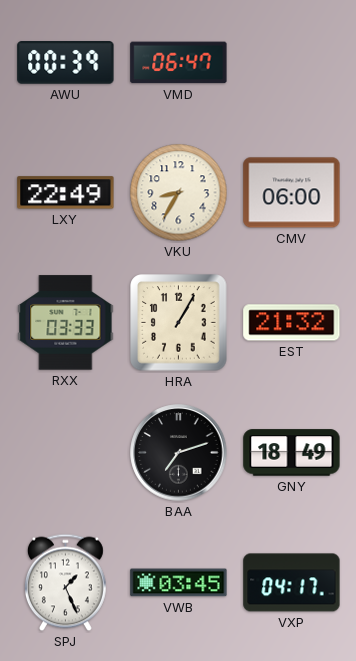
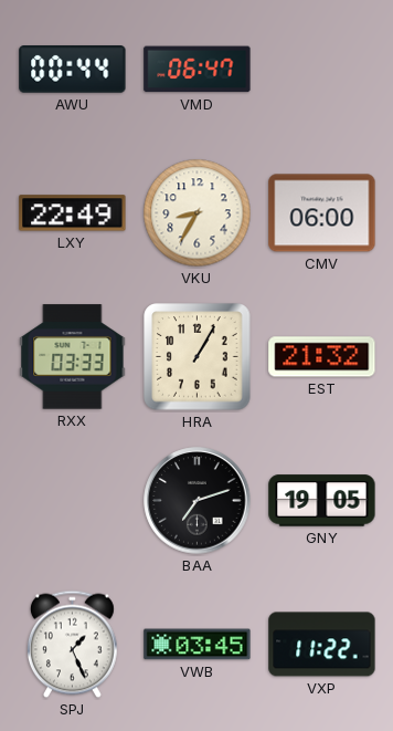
AWU: 00:39 -> 00:44 (73, 70)
GNY: 18:49 -> 19:05 (322, 501)
VXP: 04:17 -> 11:22 (322, 645)
